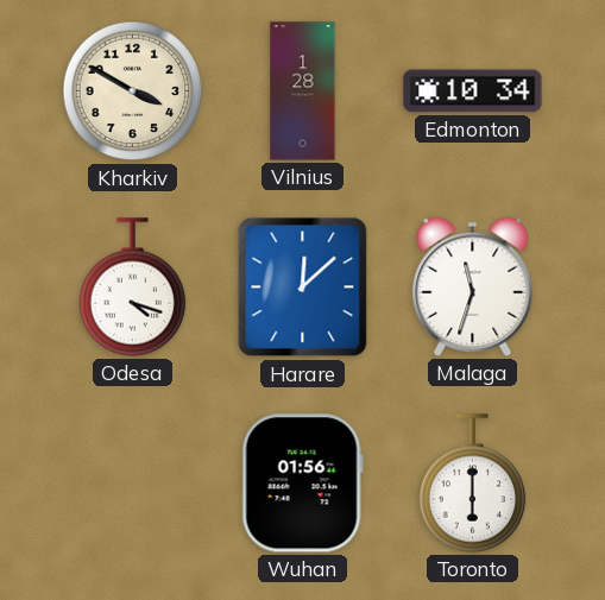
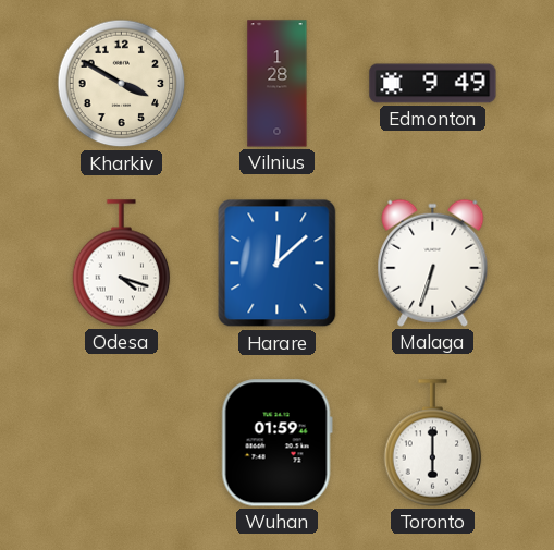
Edmonton: 10:34 -> 9:49 (433, 84)
Malaga: 11:33 -> 6:33 (433, 262)
Wuhan: 01:56 -> 01:59 (276, 443)
